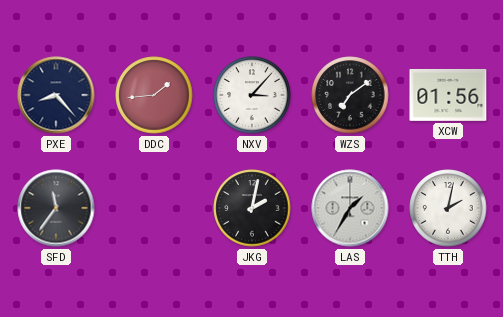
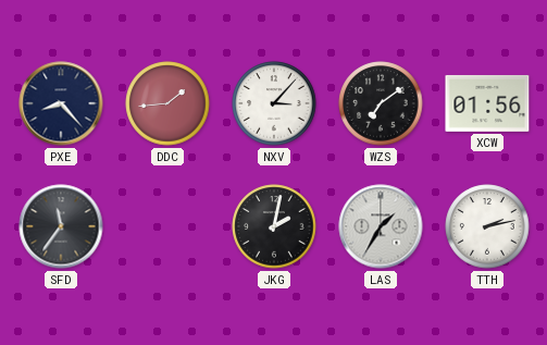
TTH: 2:02 -> 2:13 (487, 226)
